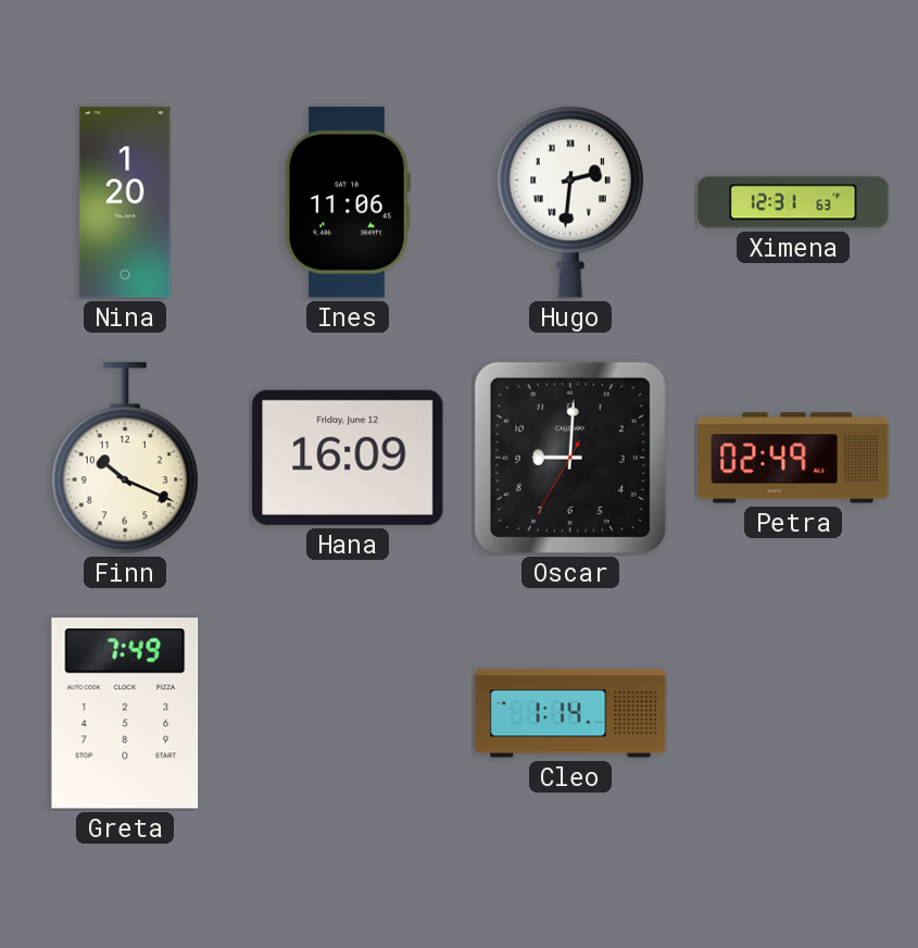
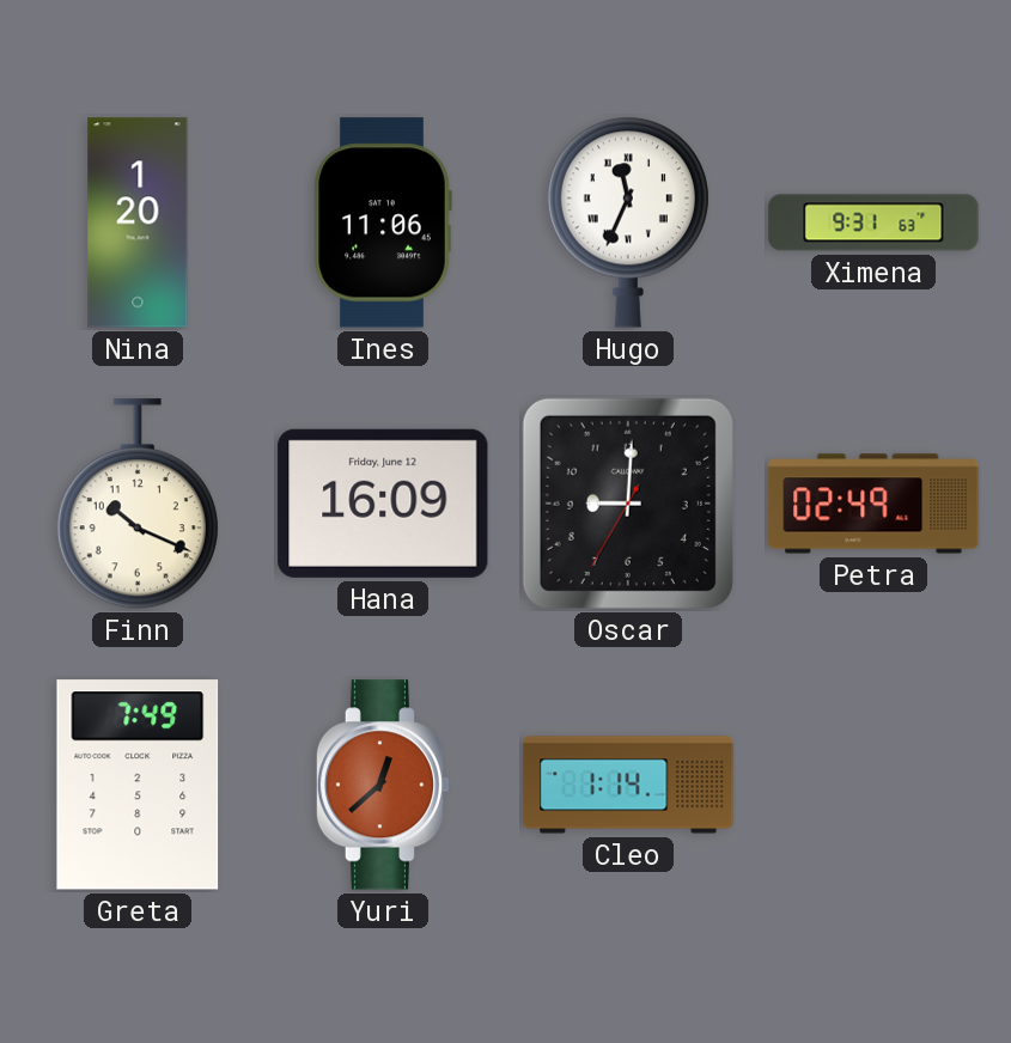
Hugo: 2:31 -> 11:34 (628, 222)
Ximena: 12:31 -> 9:31 (873, 222)
Yuri: none -> 12:38 (383, 785)
